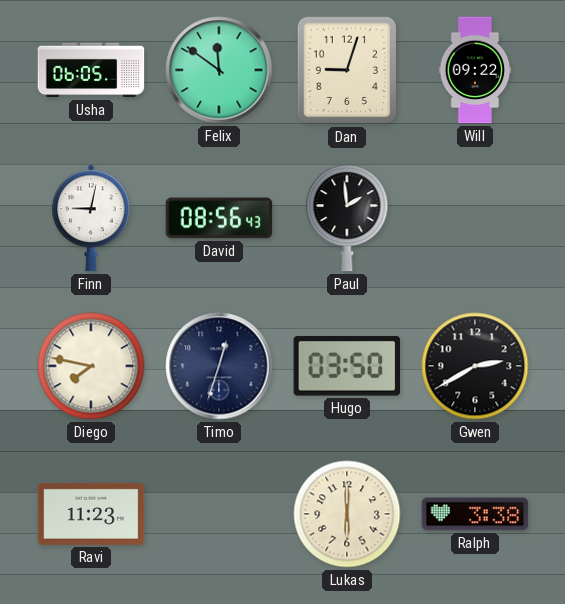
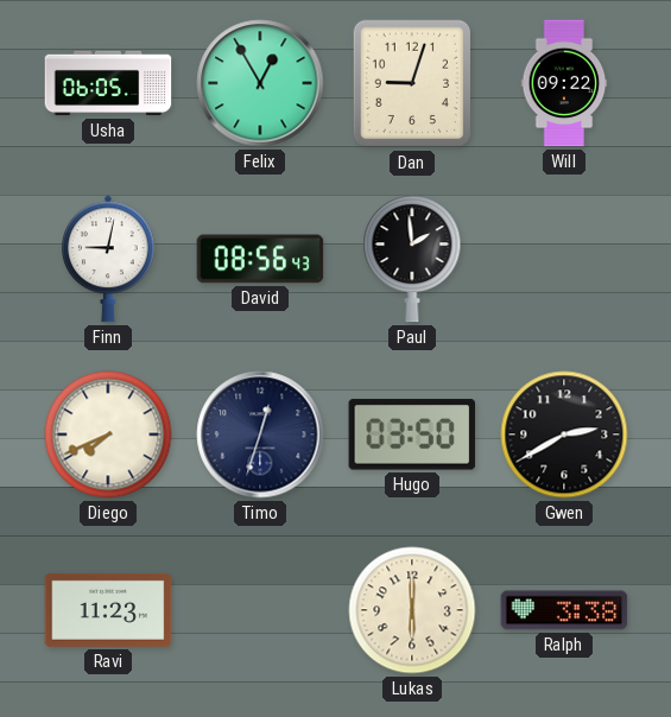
Felix: 11:51 -> 12:55 (260, 83)
Diego: 7:47 -> 7:41 (108, 434)
